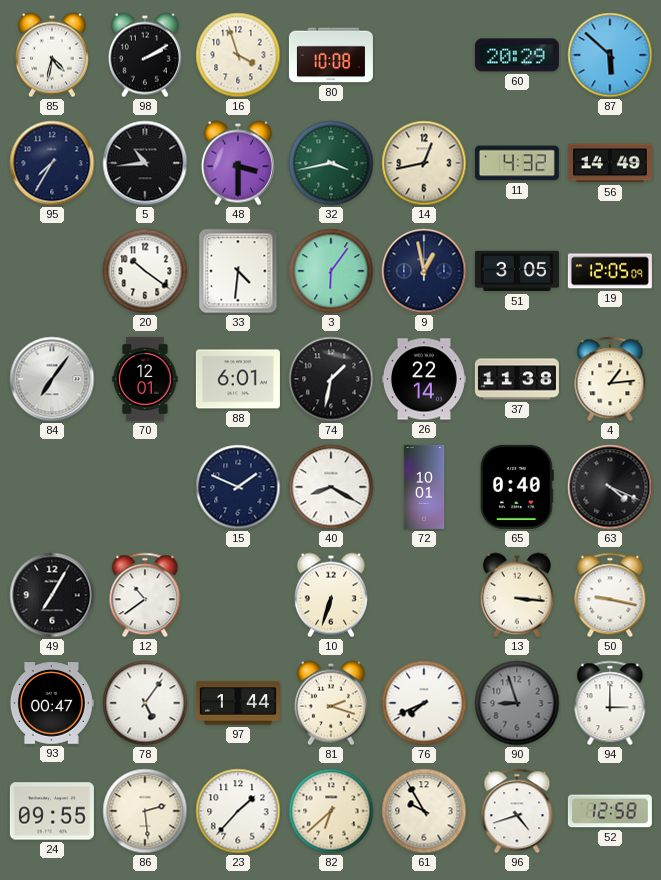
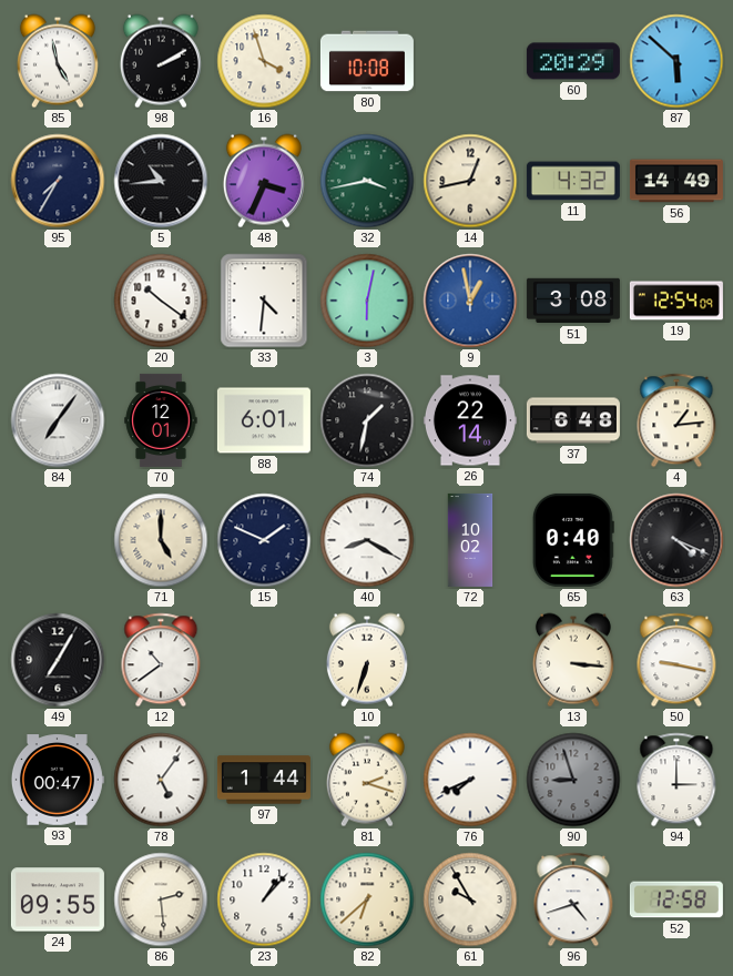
85: 4:32 -> 4:58 (58, 61)
48: 3:30 -> 3:34 (264, 181)
3: 6:06 -> 6:02 (367, 301)
9 dial: navy -> blue (470, 301)
51: 3:05 -> 3:08 (573, 301)
19: 12:05 -> 12:54 (676, 301)
37: 11:38 -> 6:48 (573, 420)
71: none -> 5:00 (161, 540)
72: 10:01 -> 10:02 (470, 540)
23: 1:37 -> 1:07 (264, 899)
